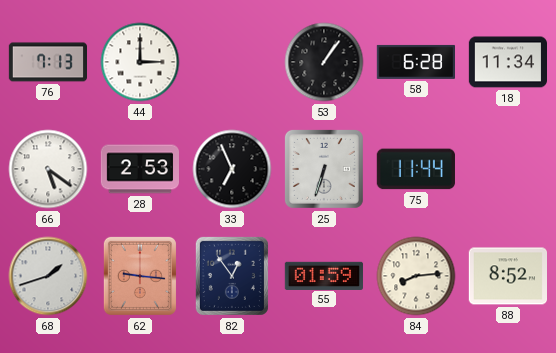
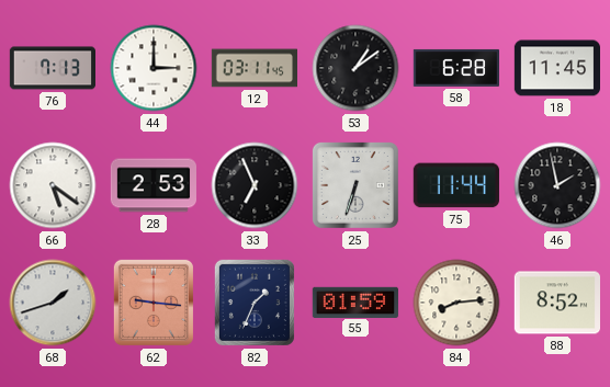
12: none -> 03:11 (253, 68)
53: 1:06 -> 1:09 (355, 68)
18: 11:34 -> 11:45 (556, 68)
46: none -> 1:58 (557, 185)
82: 12:54 -> 1:34 (255, 303)
